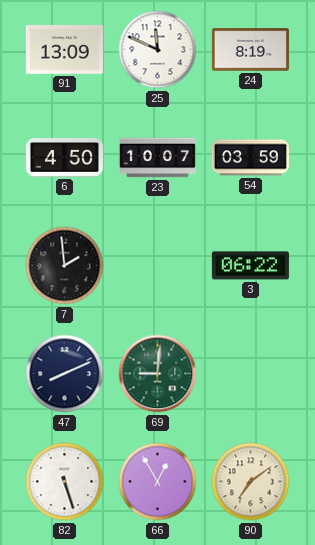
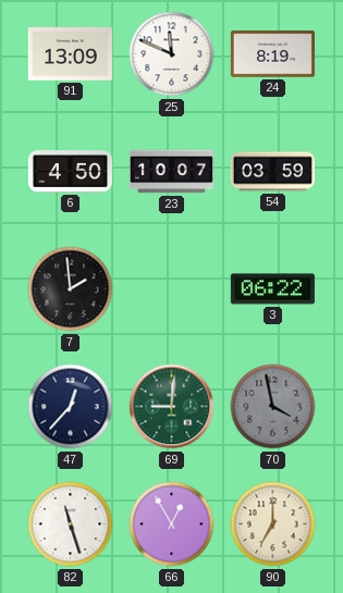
47: 8:11 -> 12:37 (71, 407)
70: none -> 3:58 (273, 407)
82: 5:27 -> 11:27 (71, 524)
90: 7:09 -> 7:00 (273, 524)
